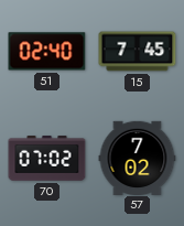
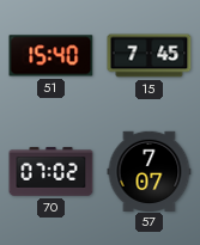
51: 02:40 -> 15:40 (51, 56)
57: 7:02 -> 7:07 (150, 171)
